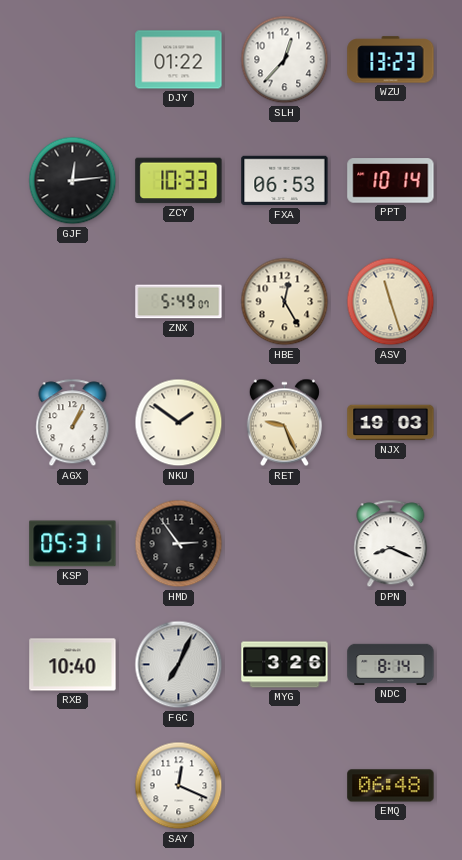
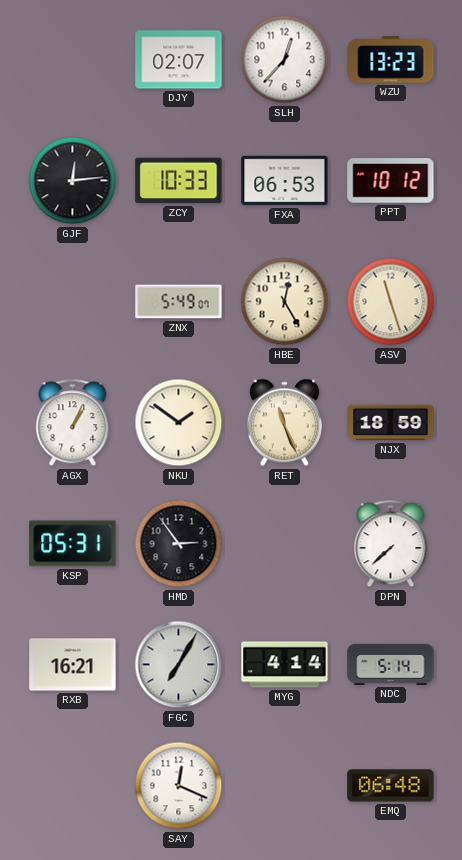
DJY: 01:22 -> 02:07 (179, 60)
PPT: 10:14 -> 10:12 (391, 181)
RET: 9:26 -> 11:26 (284, 423)
NJX: 19:03 -> 18:59 (391, 423)
DPN: 8:19 -> 7:38 (391, 544)
RXB: 10:40 -> 16:21 (73, 665)
FGC: 7:04 -> 7:05 (179, 665)
MYG: 3:26 -> 4:14 (285, 665)
NDC: 8:14 -> 5:14 (391, 664)
